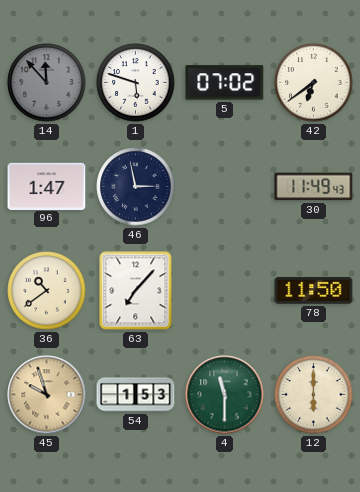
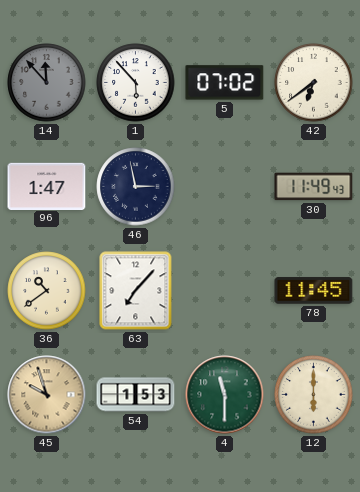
1: 5:48 -> 5:53 (136, 83)
78: 11:50 -> 11:45 (314, 291)
